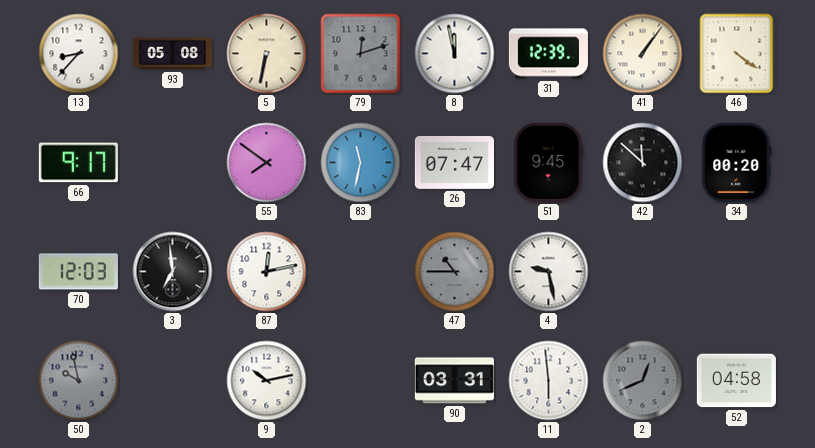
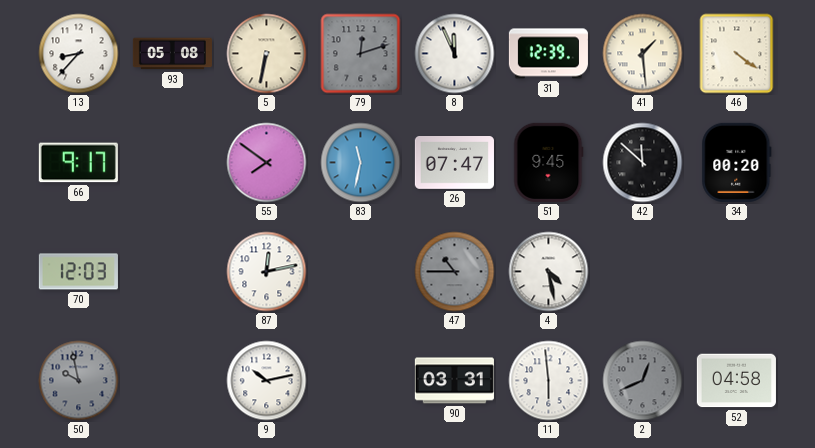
8: 11:58 -> 11:56 (455, 54)
41: 1:06 -> 1:29 (643, 54)
3: 6:59 -> none (173, 272)
4: 9:28 -> 4:28 (549, 272)
